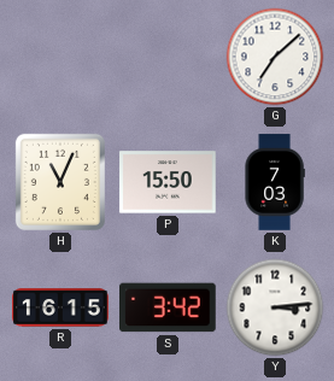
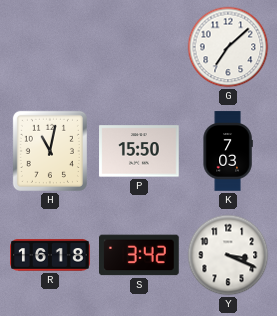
H: 11:04 -> 11:02 (50, 151)
R: 16:15 -> 16:18 (50, 255)
Y: 3:14 -> 3:19 (228, 255)
